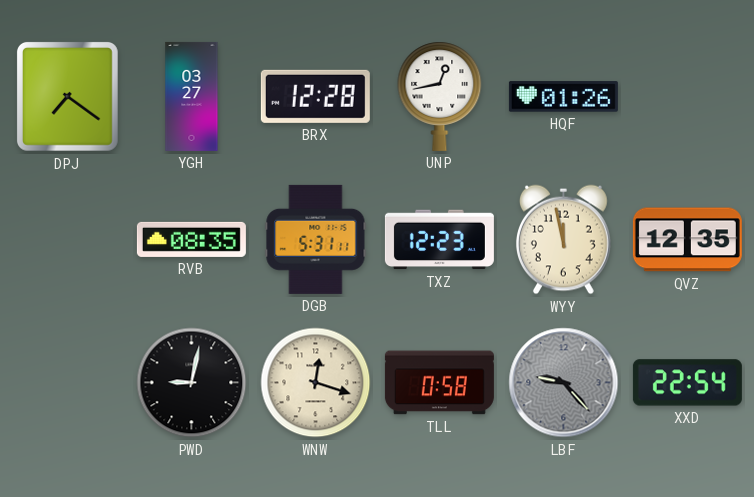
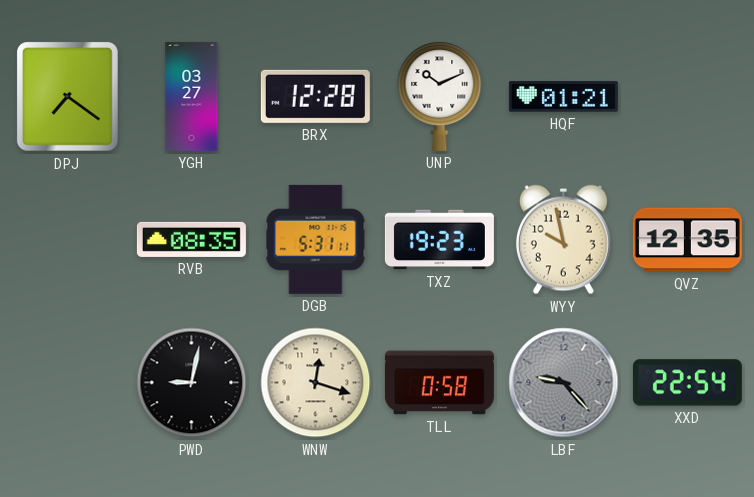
UNP: 12:43 -> 10:11 (440, 96)
HQF: 01:26 -> 01:21 (563, 97)
TXZ: 12:23 -> 19:23 (439, 240)
WYY: 11:58 -> 9:58 (563, 240)
